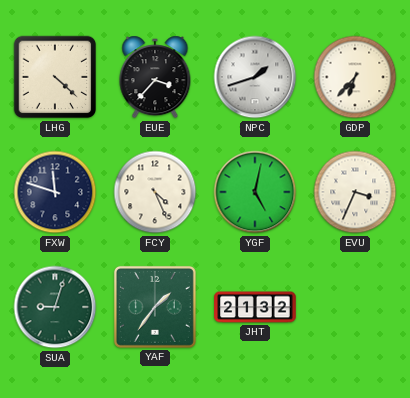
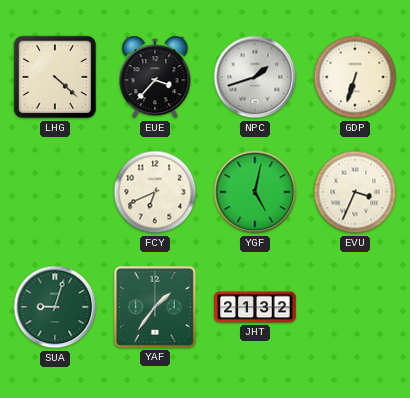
GDP: 6:37 -> 6:33 (355, 77)
FXW: 11:48 -> none (55, 192)
FCY: 4:26 -> 6:41 (155, 192)
